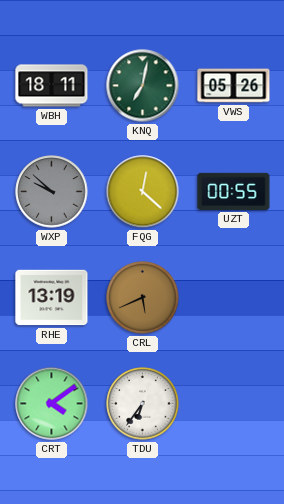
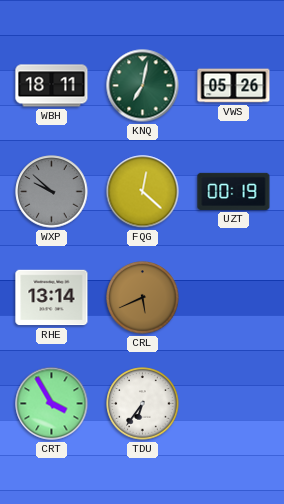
UZT: 00:55 -> 00:19 (234, 191)
RHE: 13:19 -> 13:14 (52, 298)
CRT: 4:09 -> 3:55 (52, 404)
